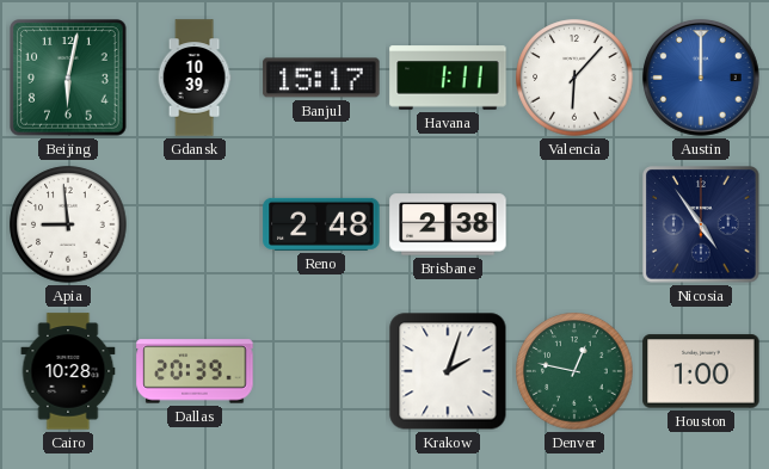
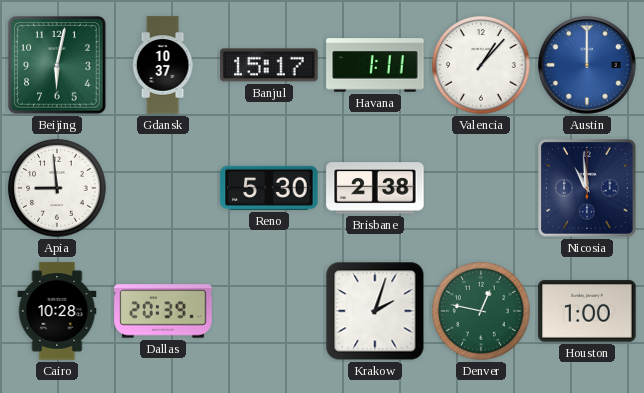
Gdansk: 10:39 -> 10:37 (163, 65)
Valencia: 6:07 -> 1:07 (481, 65)
Reno: 2:48 -> 5:30 (269, 188)
Nicosia: 4:54 -> 10:59 (587, 188)
